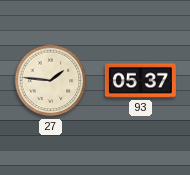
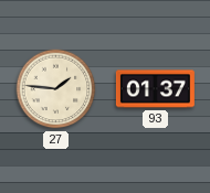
93: 05:37 -> 01:37 (155, 89)
